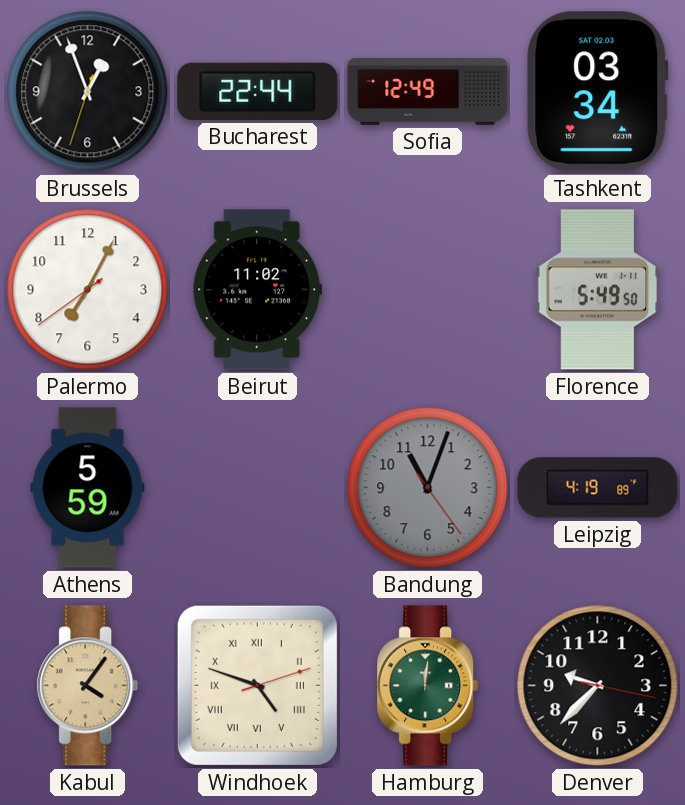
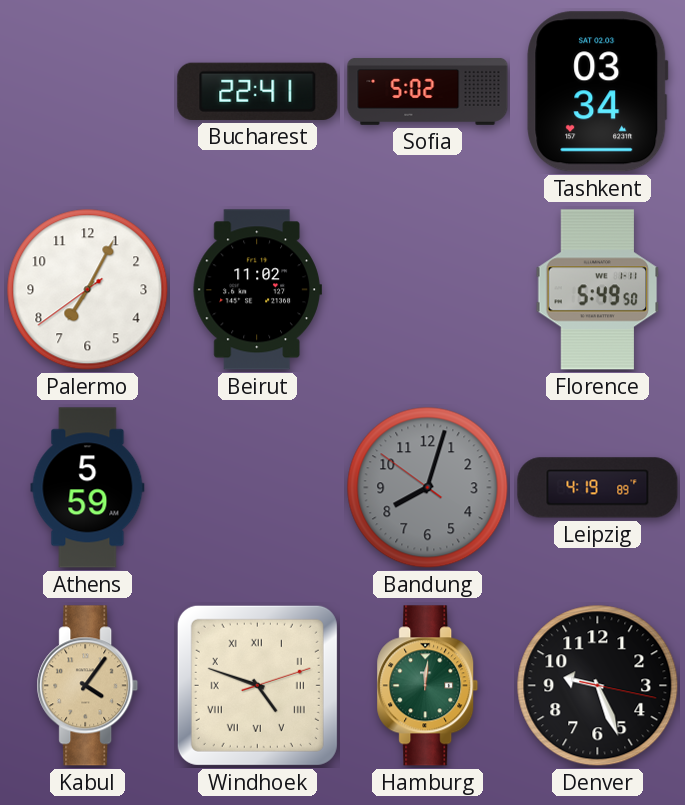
Brussels: 12:56 -> none (88, 92)
Bucharest: 22:44 -> 22:41 (258, 91)
Sofia: 12:49 -> 5:02 (428, 91)
Bandung: 11:03 -> 8:02 (428, 488)
Denver: 9:37 -> 9:26 (598, 686)
